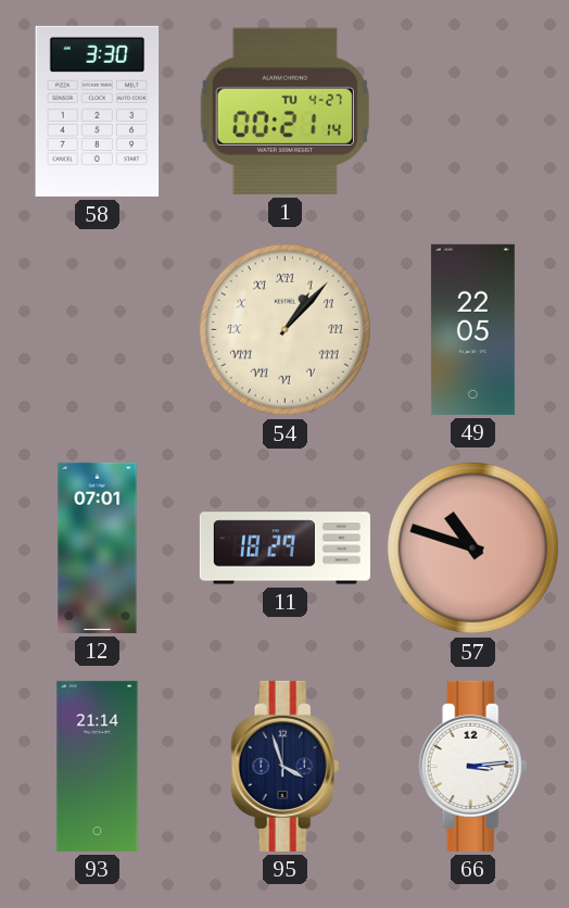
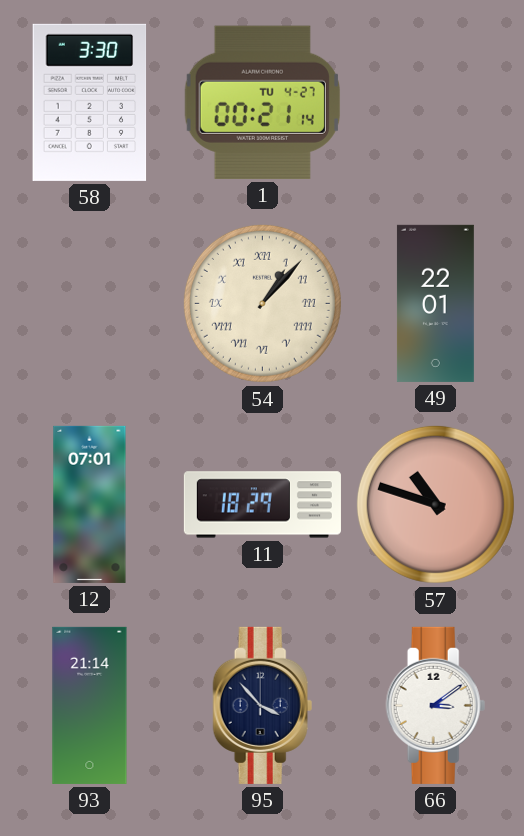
49: 22:05 -> 22:01 (435, 303)
95: 3:57 -> 3:53 (263, 705)
66: 3:14 -> 3:09 (436, 705)
